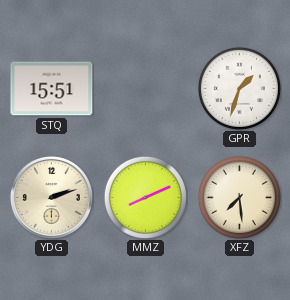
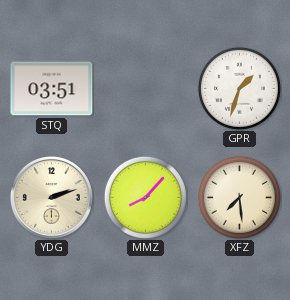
STQ: 15:51 -> 03:51 (52, 89)
MMZ: 8:11 -> 8:07 (145, 197)
